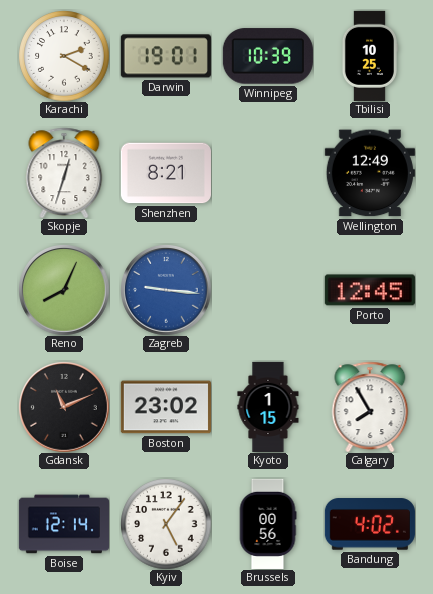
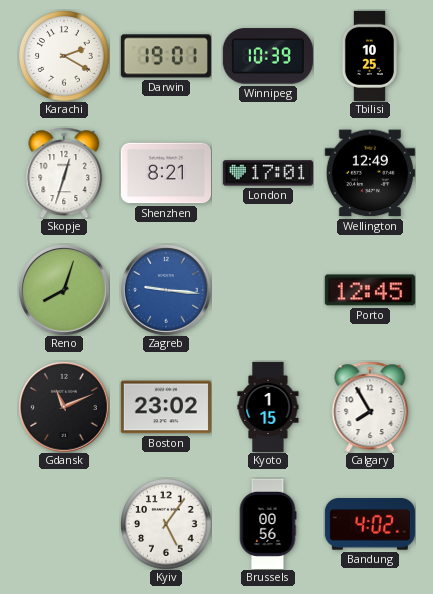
London: none -> 17:01 (268, 173)
Reno: 8:04 -> 8:03 (64, 290)
Boise: 12:14 -> none (63, 524)
